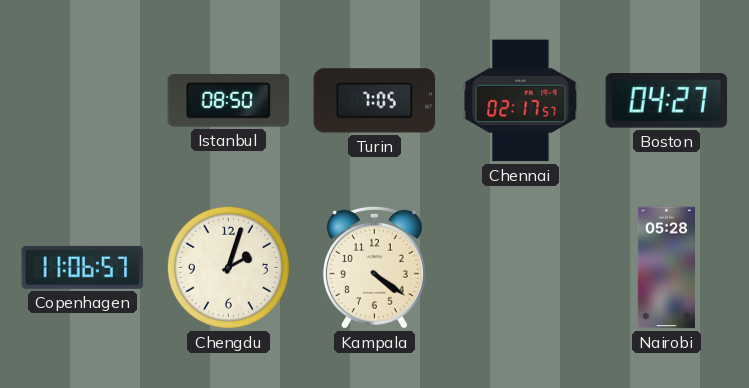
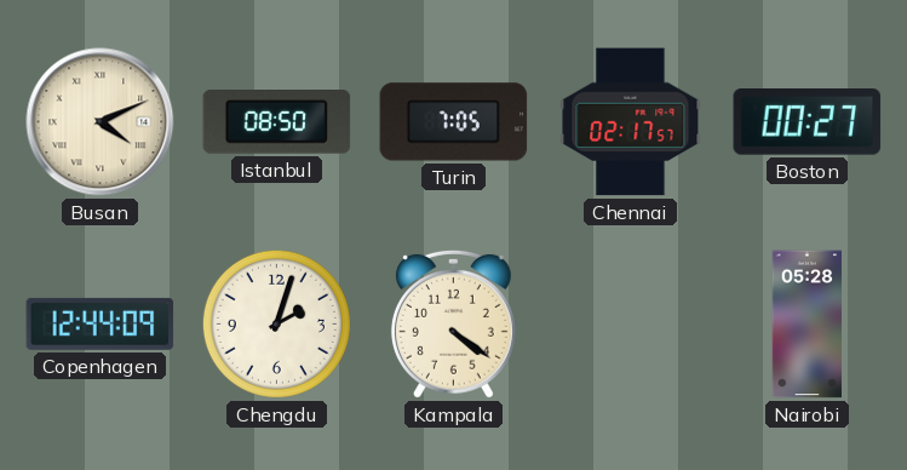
Busan: none -> 4:11 (101, 122)
Boston: 04:27 -> 00:27 (808, 122)
Copenhagen: 11:06 -> 12:44 (101, 323)
